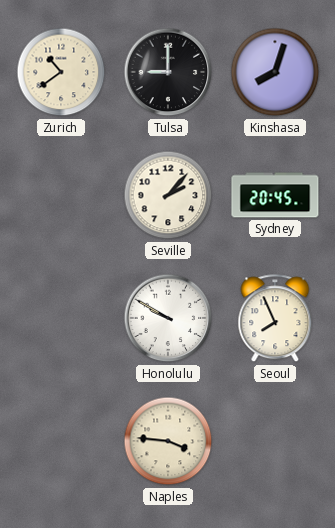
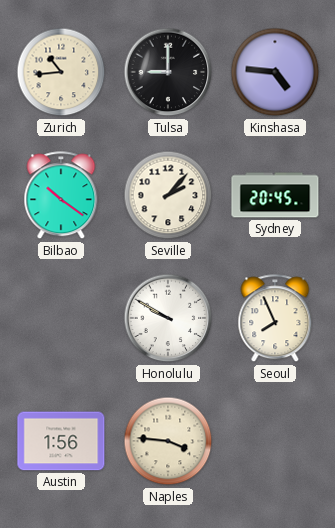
Zurich: 10:39 -> 10:44 (61, 72)
Kinshasa: 8:03 -> 4:46 (275, 72)
Bilbao: none -> 10:21 (61, 196)
Austin: none -> 1:56 (61, 441)
